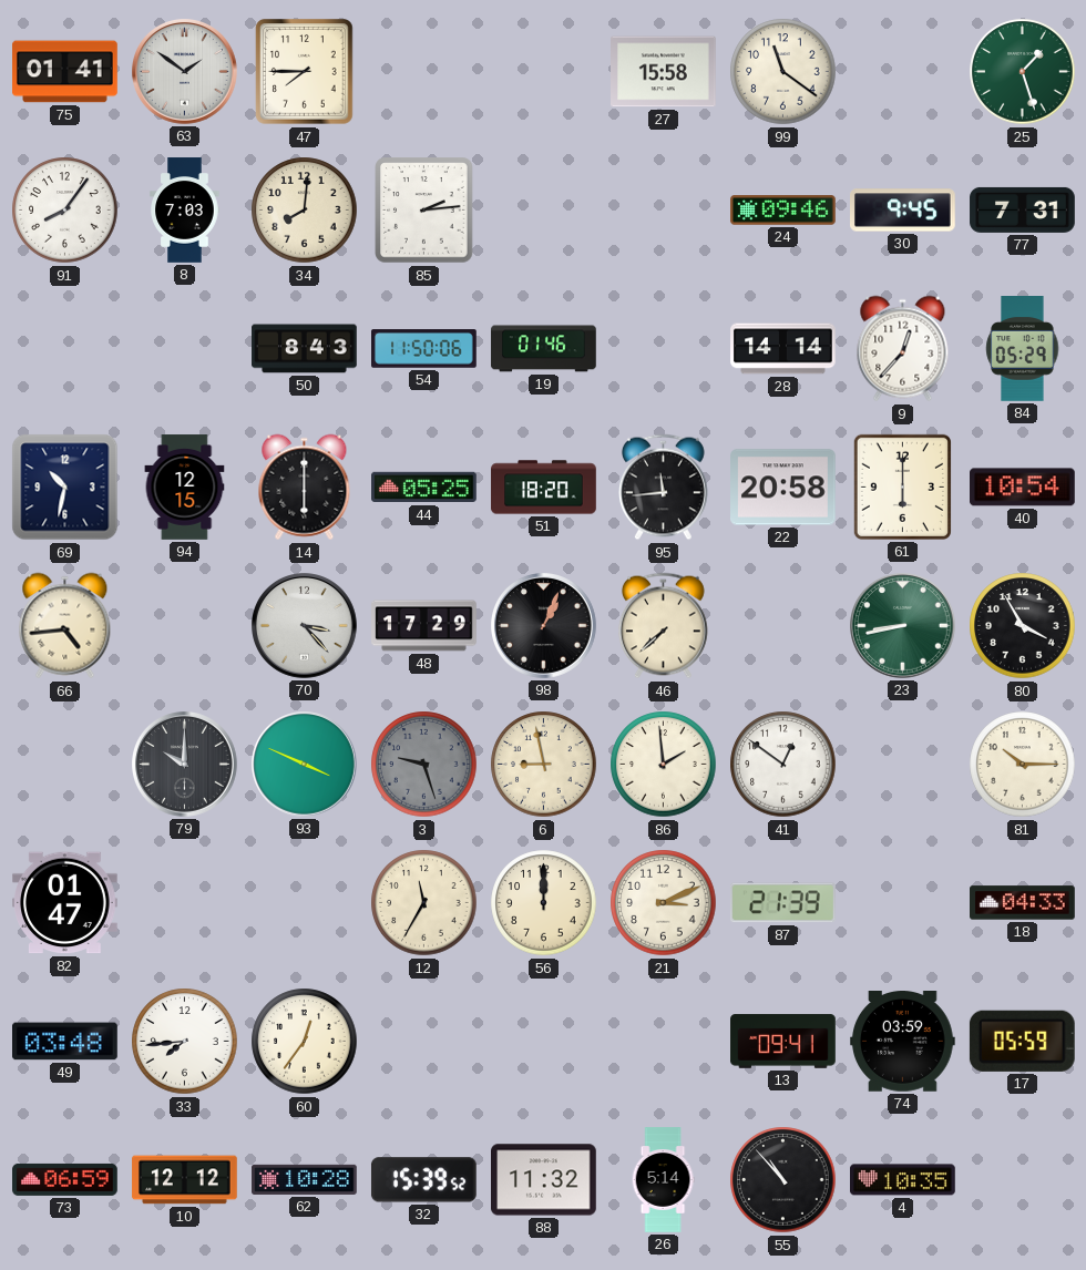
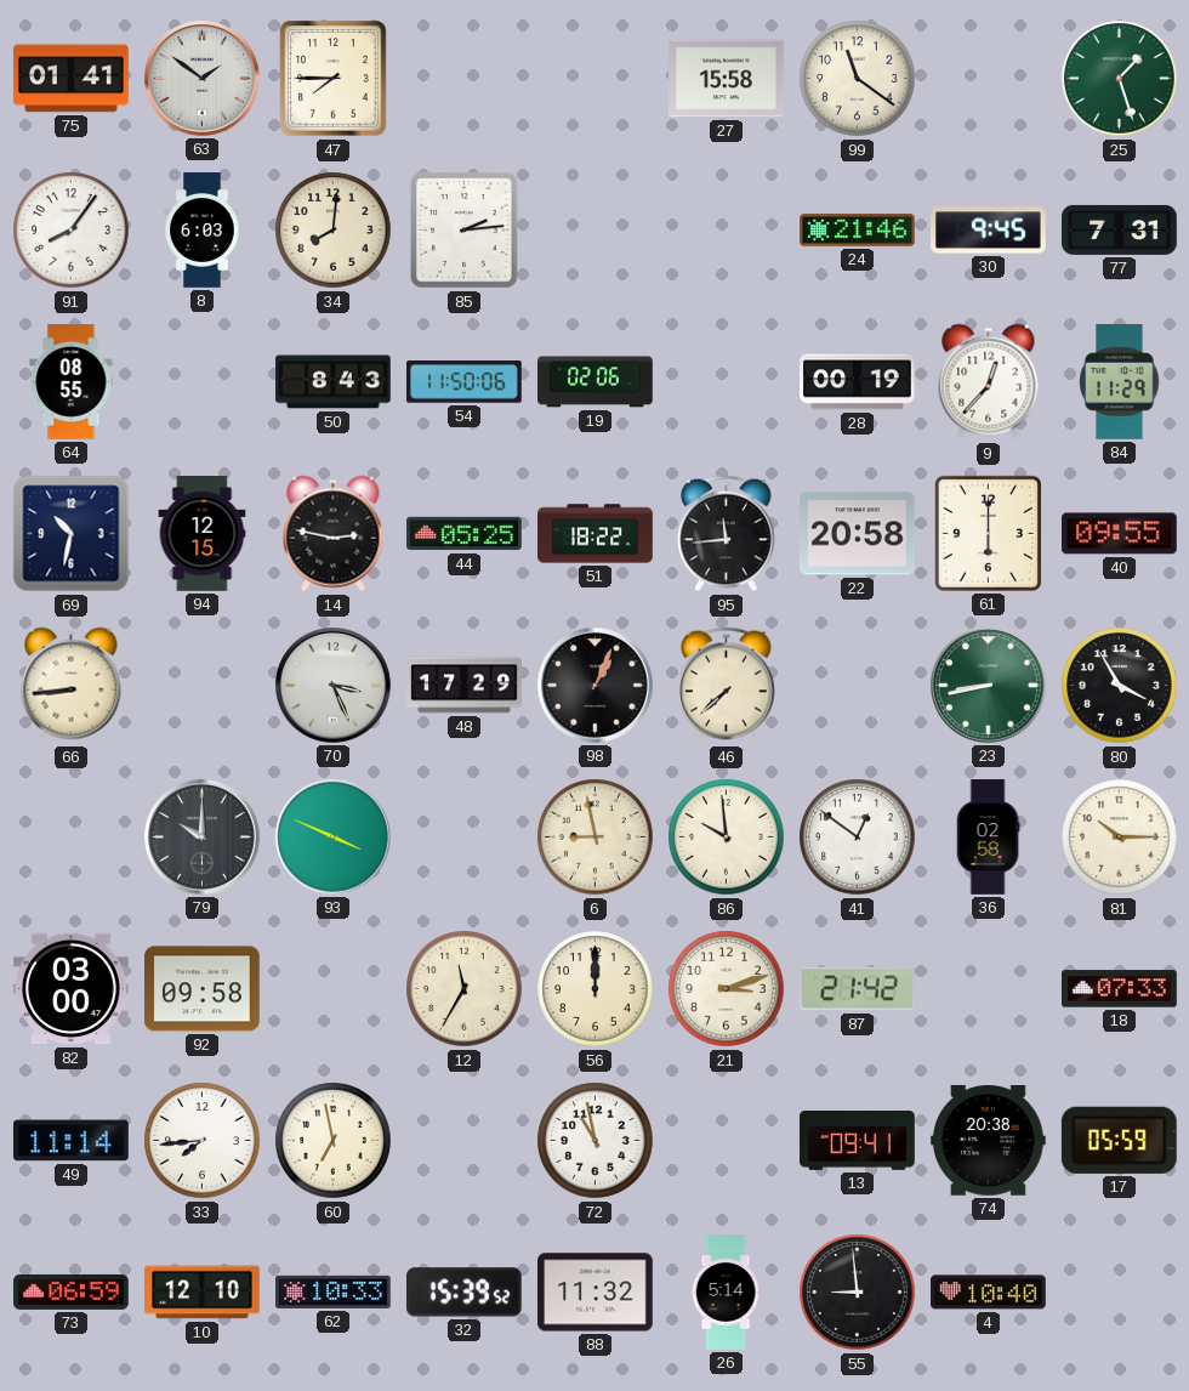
8: 7:03 -> 6:03 (203, 231)
24: 09:46 -> 21:46 (858, 231)
64: none -> 08:55 (72, 382)
19: 01:46 -> 02:06 (596, 382)
28: 14:14 -> 00:19 (858, 382)
84: 05:29 -> 11:29 (1120, 382)
14: 6:00 -> 2:47 (334, 534)
51: 18:20 -> 18:22 (596, 534)
40: 10:54 -> 09:55 (1120, 534)
66: 4:44 -> 8:44 (72, 686)
70: 3:23 -> 3:26 (334, 686)
3: 9:27 -> none (424, 765)
86: 1:59 -> 9:59 (727, 838)
36: none -> 02:58 (988, 838)
82: 01:47 -> 03:00 (72, 989)
92: none -> 09:58 (203, 989)
21: 3:11 -> 3:12 (727, 989)
87: 21:39 -> 21:42 (857, 989)
18: 04:33 -> 07:33 (1120, 989)
49: 03:48 -> 11:14 (72, 1141)
60: 12:36 -> 6:58 (334, 1141)
72: none -> 10:58 (596, 1141)
74: 03:59 -> 20:38 (989, 1141)
10: 12:12 -> 12:10 (203, 1293)
62: 10:28 -> 10:33 (334, 1291)
55: 10:53 -> 8:59 (858, 1293)
4: 10:35 -> 10:40 (989, 1293)
